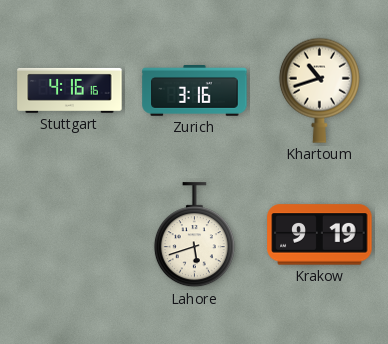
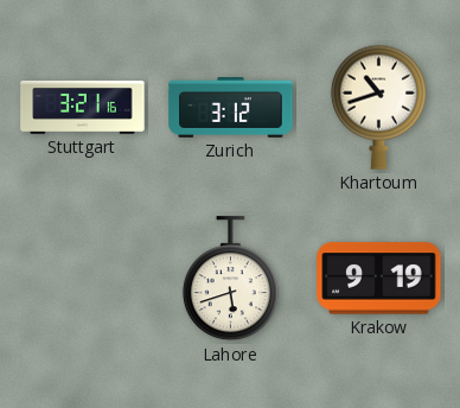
Stuttgart: 4:16 -> 3:21 (83, 107)
Zurich: 3:16 -> 3:12 (231, 108)
